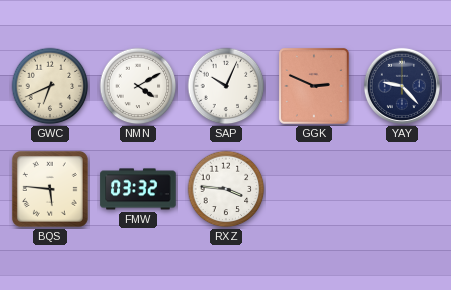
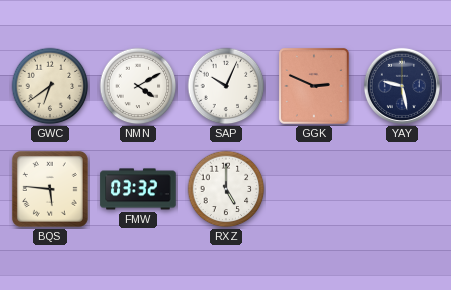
GWC: 6:41 -> 6:39 (50, 86)
YAY: 9:23 -> 9:28 (402, 86)
RXZ: 3:46 -> 5:00 (226, 189)
